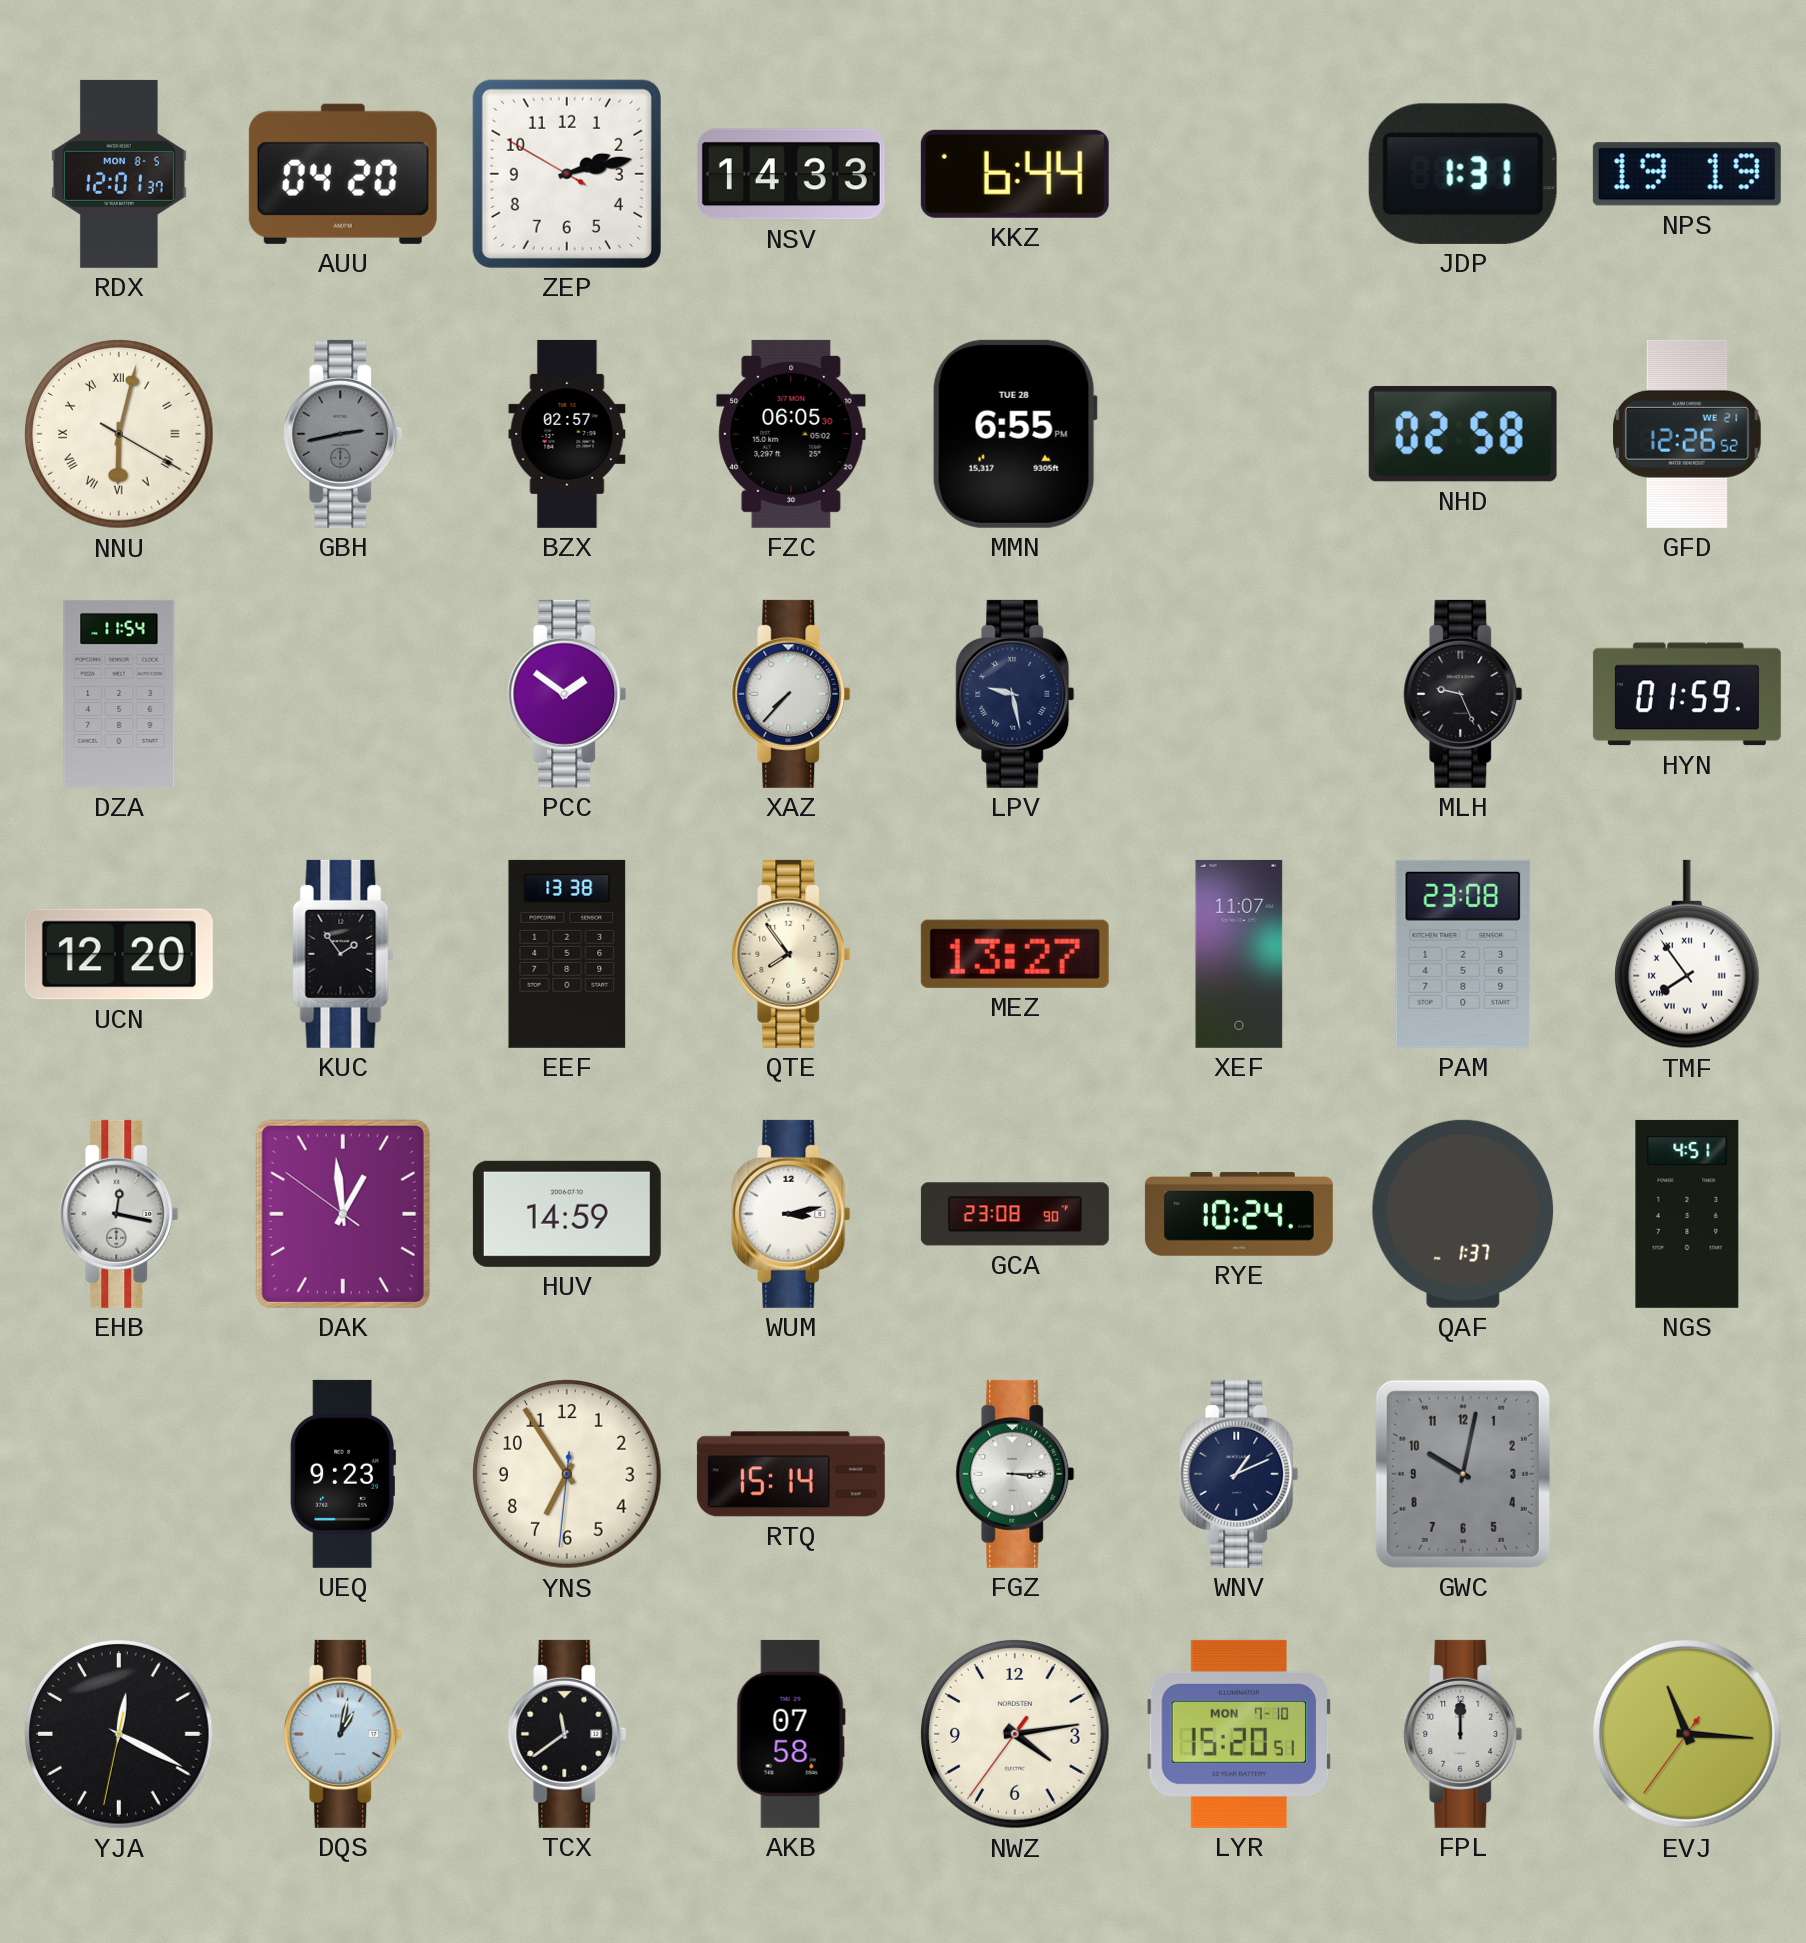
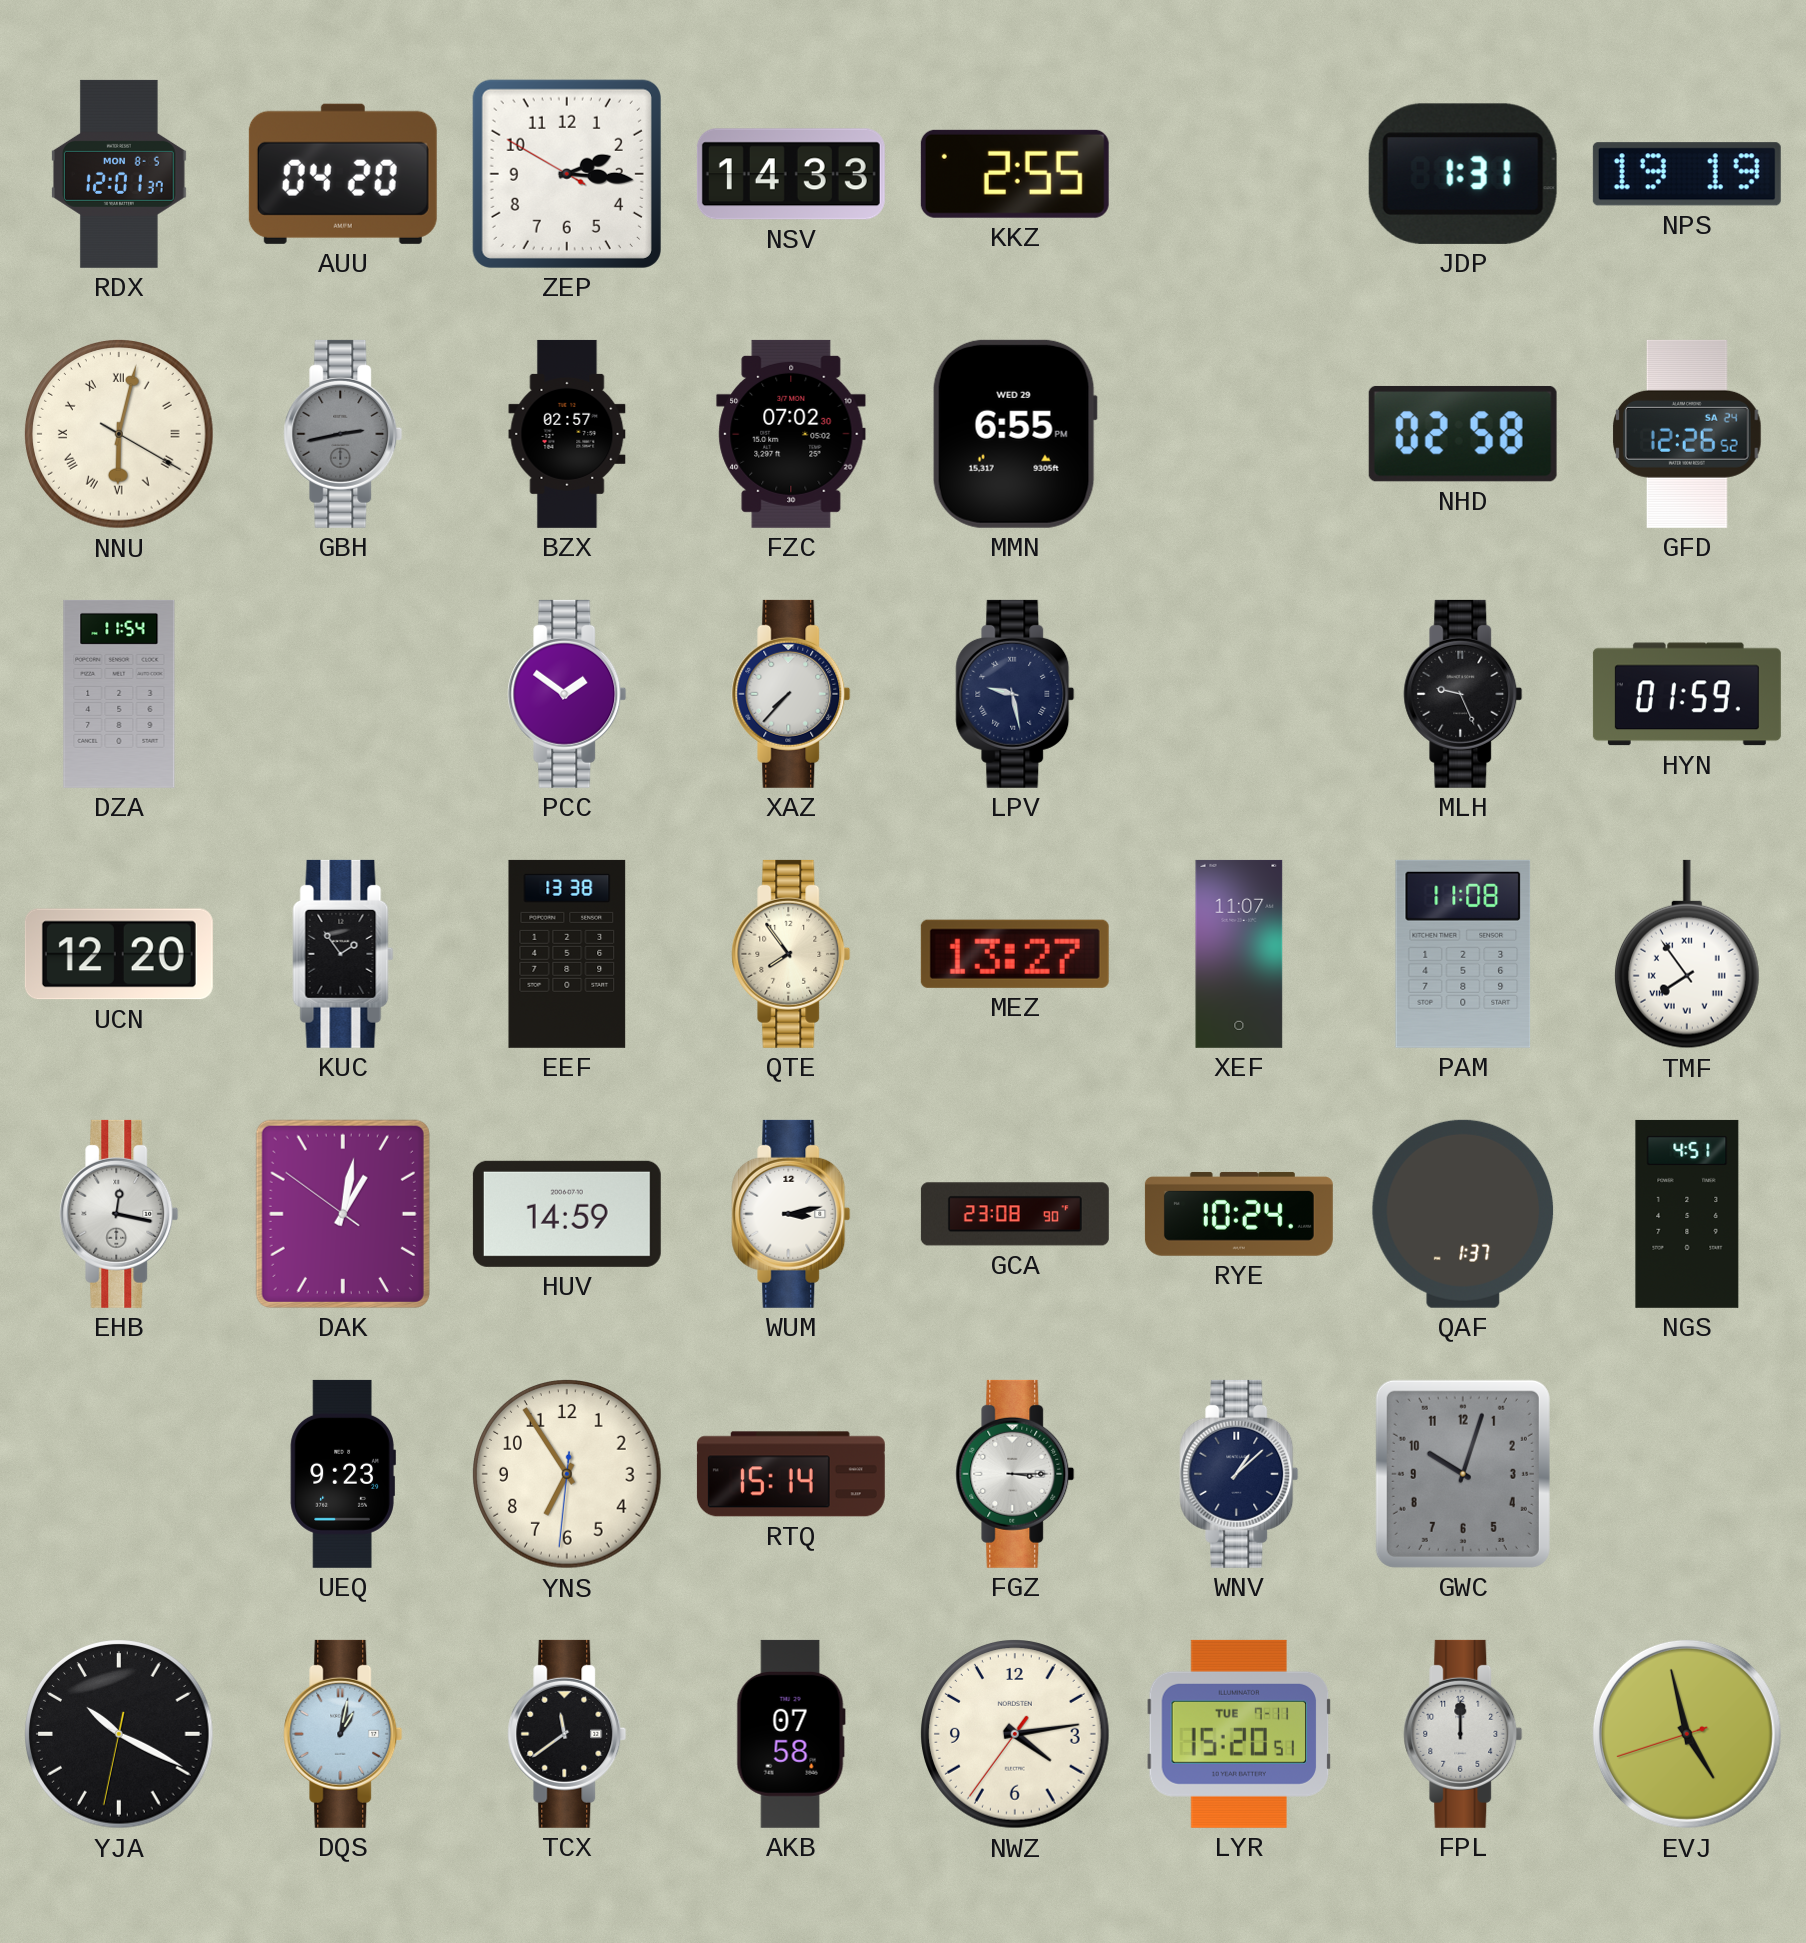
ZEP: 2:12 -> 2:15 (567, 174)
KKZ: 6:44 -> 2:55 (1015, 174)
FZC: 06:05 -> 07:02 (791, 434)
MMN date: TUE 28 -> WED 29 (1015, 434)
GFD date: WE 21 -> SA 24 (1688, 434)
PAM: 23:08 -> 11:08 (1463, 954)
DAK: 12:58 -> 1:01 (343, 1214)
WNV: 1:11 -> 1:08 (1239, 1474)
GWC: 10:02 -> 10:03 (1463, 1474)
YJA: 12:19 -> 10:19 (119, 1734)
LYR date: MON 7-10 -> TUE 7-11 (1239, 1734)
EVJ: 11:15 -> 4:57 (1687, 1734)
